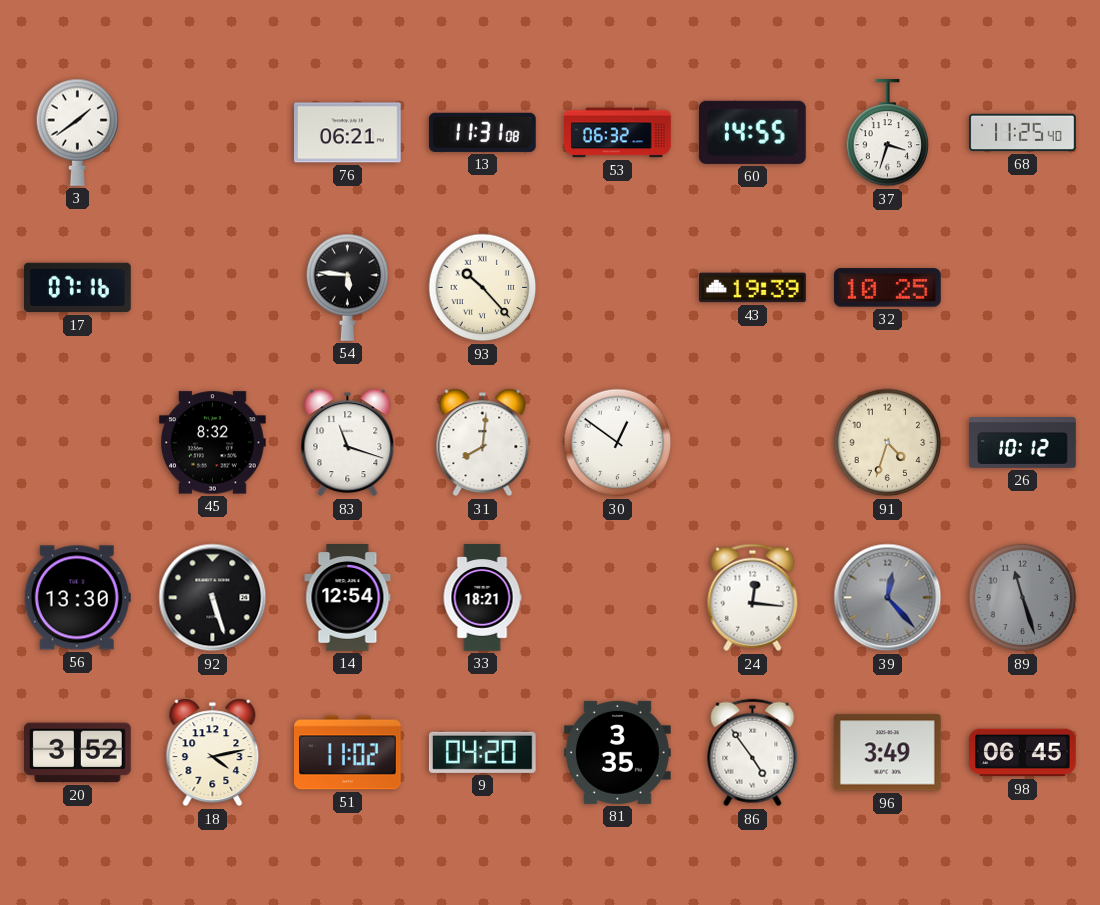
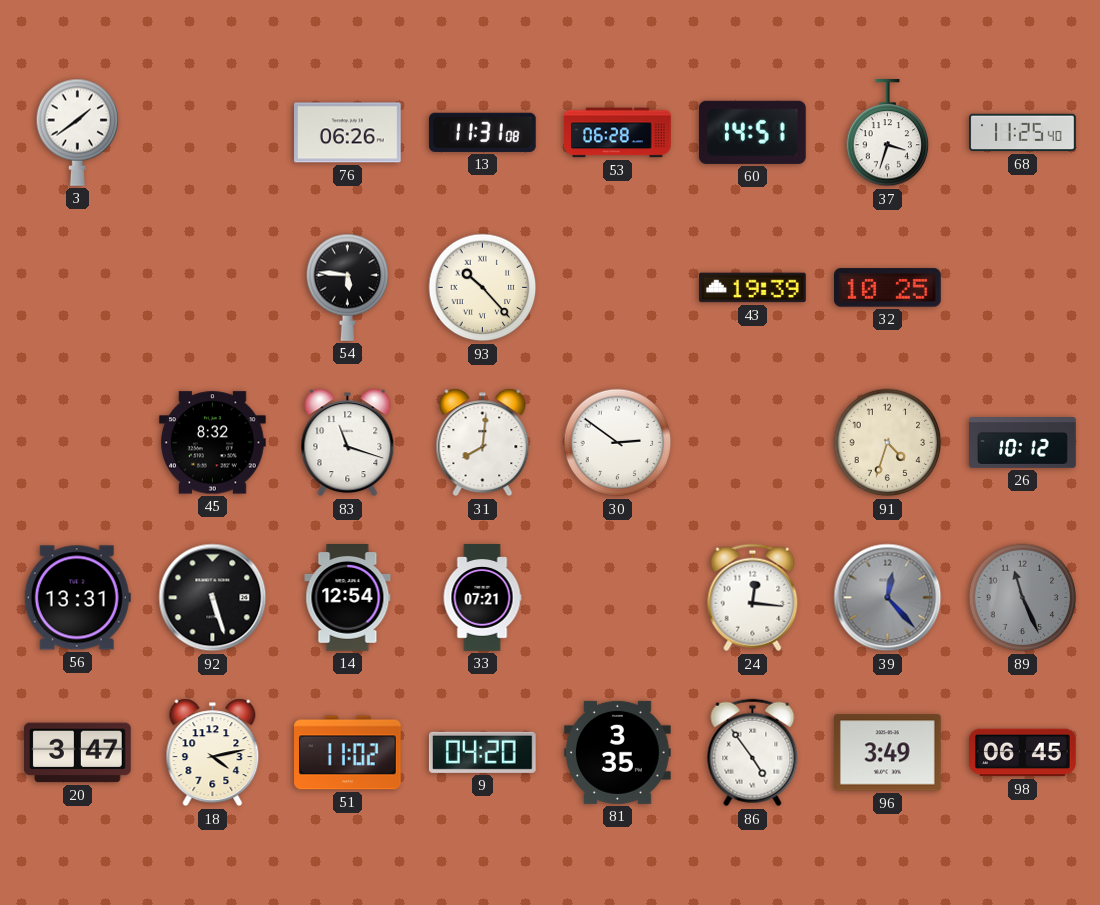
76: 06:21 -> 06:26 (348, 133)
53: 06:32 -> 06:28 (618, 133)
60: 14:55 -> 14:51 (752, 132)
17: 07:16 -> none (78, 288)
30: 12:51 -> 2:51 (618, 443)
56: 13:30 -> 13:31 (77, 598)
33: 18:21 -> 07:21 (482, 598)
89: 11:27 -> 11:26 (1023, 598)
20: 3:52 -> 3:47 (78, 753)
